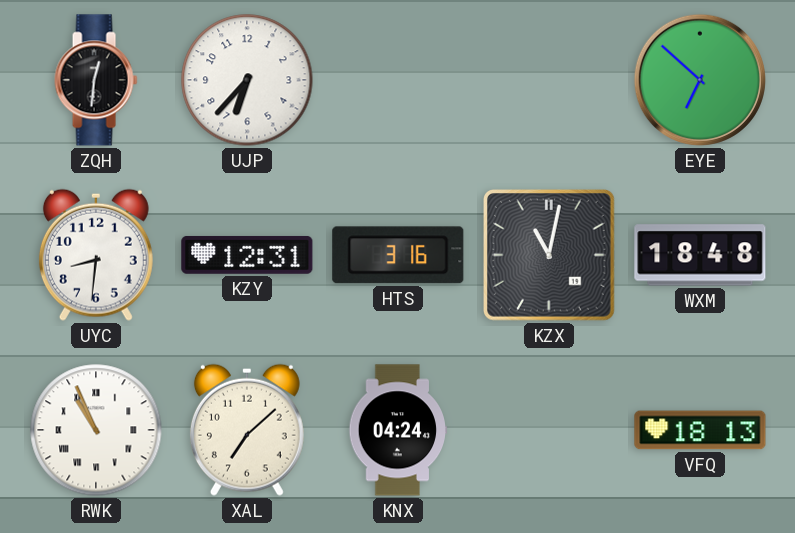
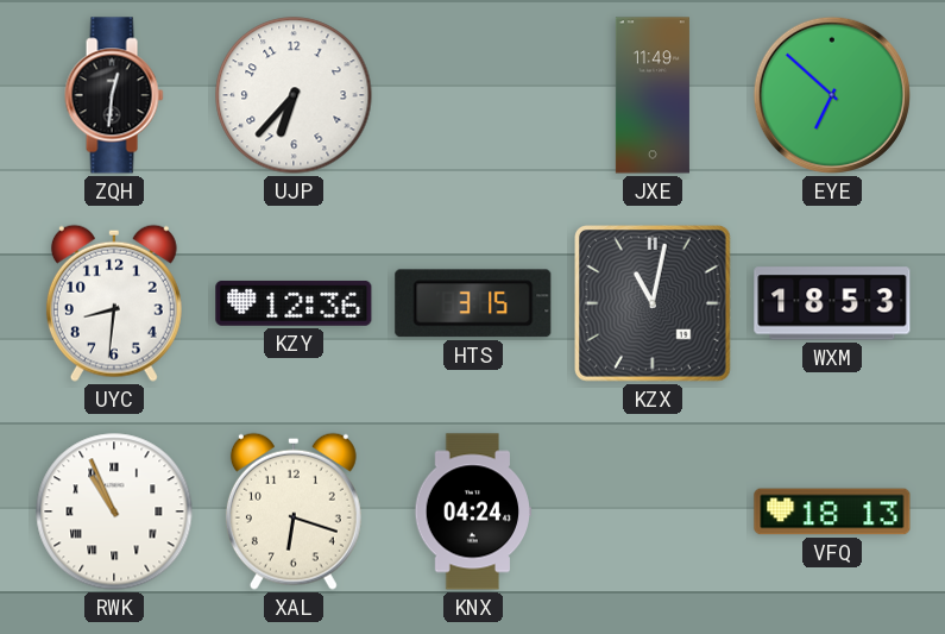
JXE: none -> 11:49 (653, 95)
KZY: 12:31 -> 12:36 (294, 303)
HTS: 3:16 -> 3:15 (473, 303)
WXM: 18:48 -> 18:53 (832, 303)
XAL: 7:08 -> 6:18 (294, 511)
